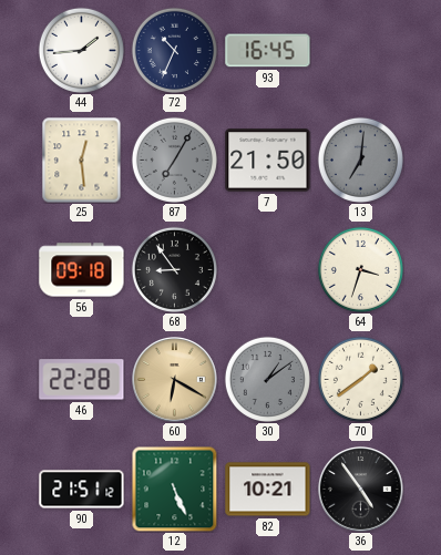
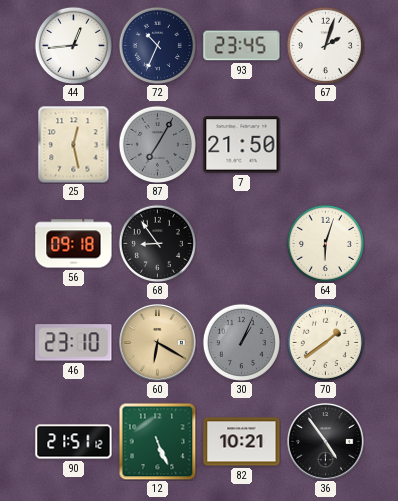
44: 1:44 -> 12:44 (73, 45)
93: 16:45 -> 23:45 (242, 46)
67: none -> 2:03 (325, 45)
25: 12:29 -> 12:28 (74, 144)
13: 7:01 -> none (360, 160)
64: 3:33 -> 6:03 (325, 243)
46: 22:28 -> 23:10 (74, 343)
30: 1:09 -> 1:04 (241, 342)
